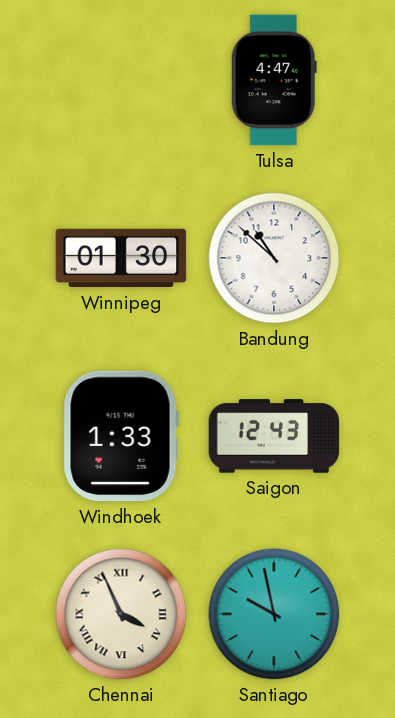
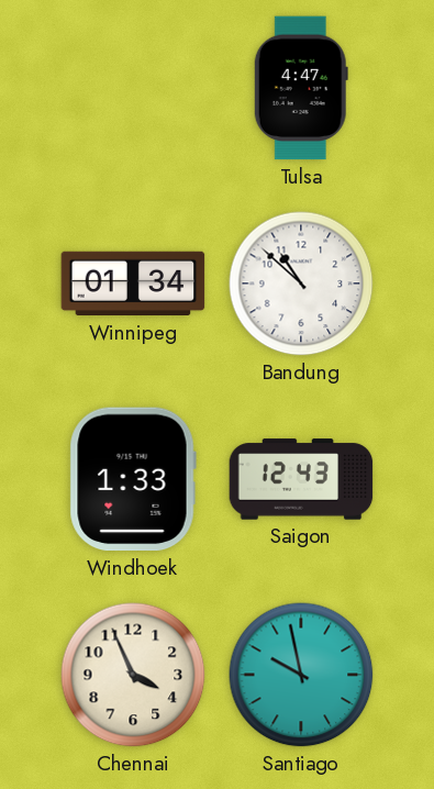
Winnipeg: 01:30 -> 01:34 (133, 284)
Chennai numerals: Roman -> Arabic (133, 675)
